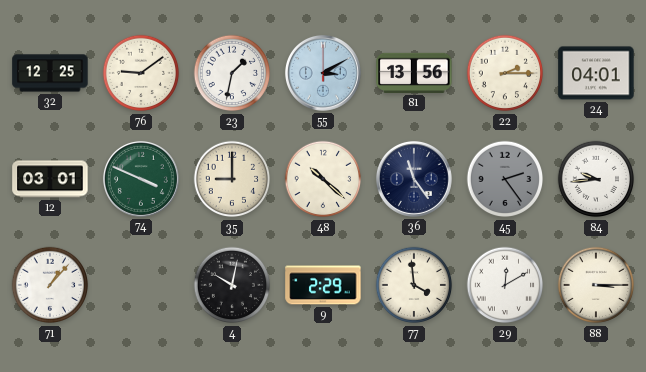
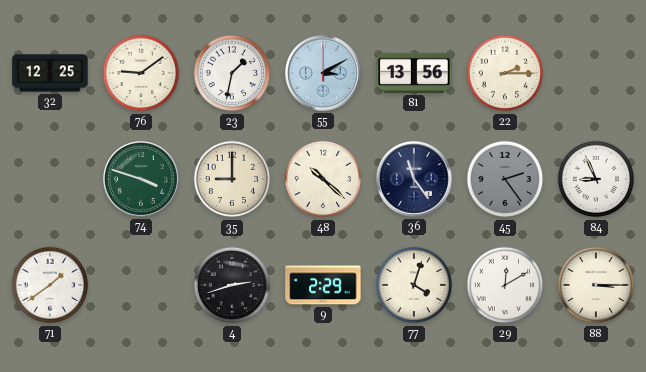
24: 04:01 -> none (596, 73)
12: 03:01 -> none (50, 179)
74: 3:49 -> 3:48 (141, 179)
84: 9:44 -> 8:56 (596, 179)
71: 1:07 -> 1:39 (50, 285)
4: 10:02 -> 2:42 (232, 285)
77: 3:59 -> 4:03 (414, 285)
